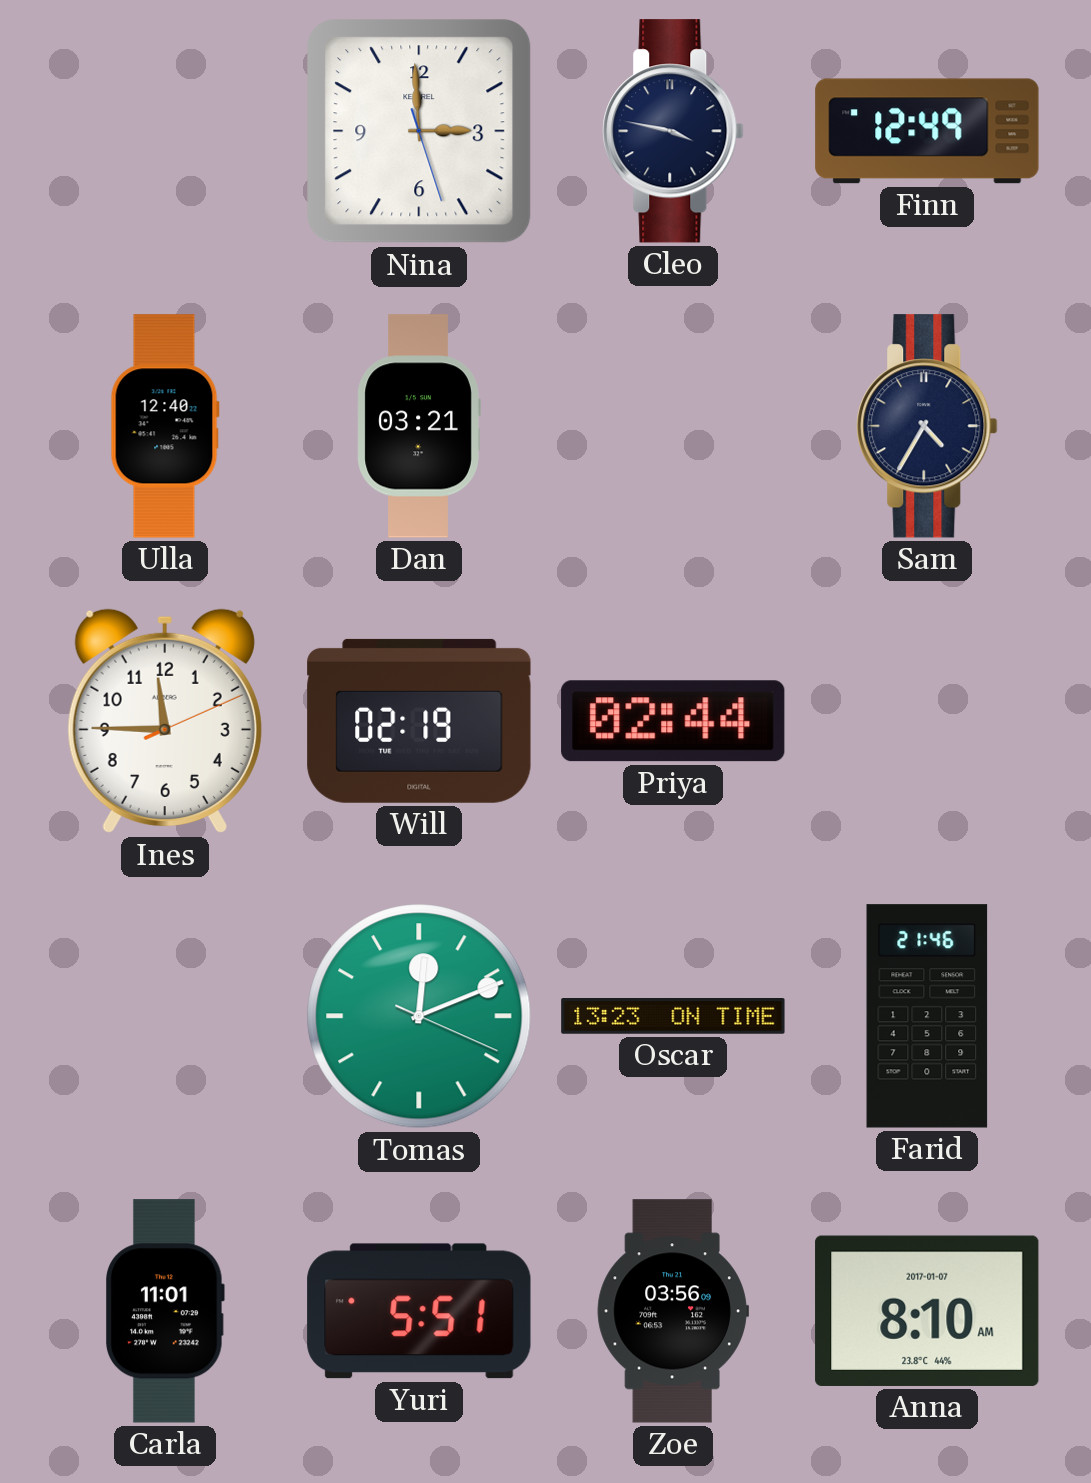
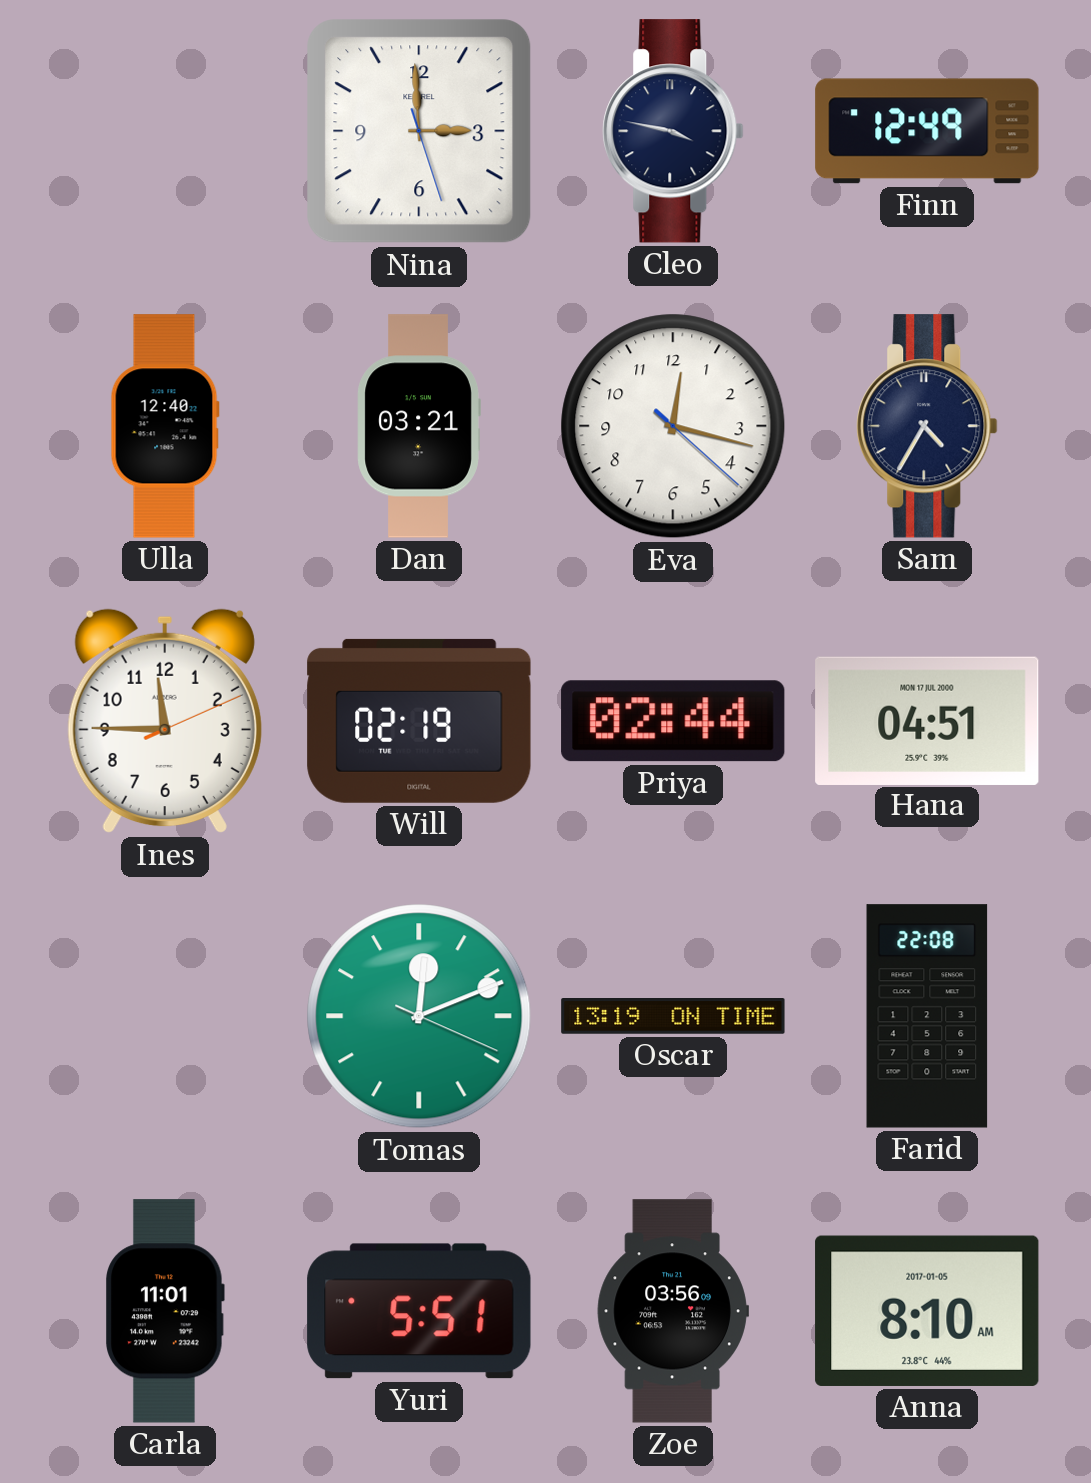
Eva: none -> 12:17 (673, 426)
Hana: none -> 04:51 (927, 720)
Oscar: 13:23 -> 13:19 (673, 1017)
Farid: 21:46 -> 22:08 (927, 1016)
Anna date: 2017-01-07 -> 2017-01-05 (927, 1311)
